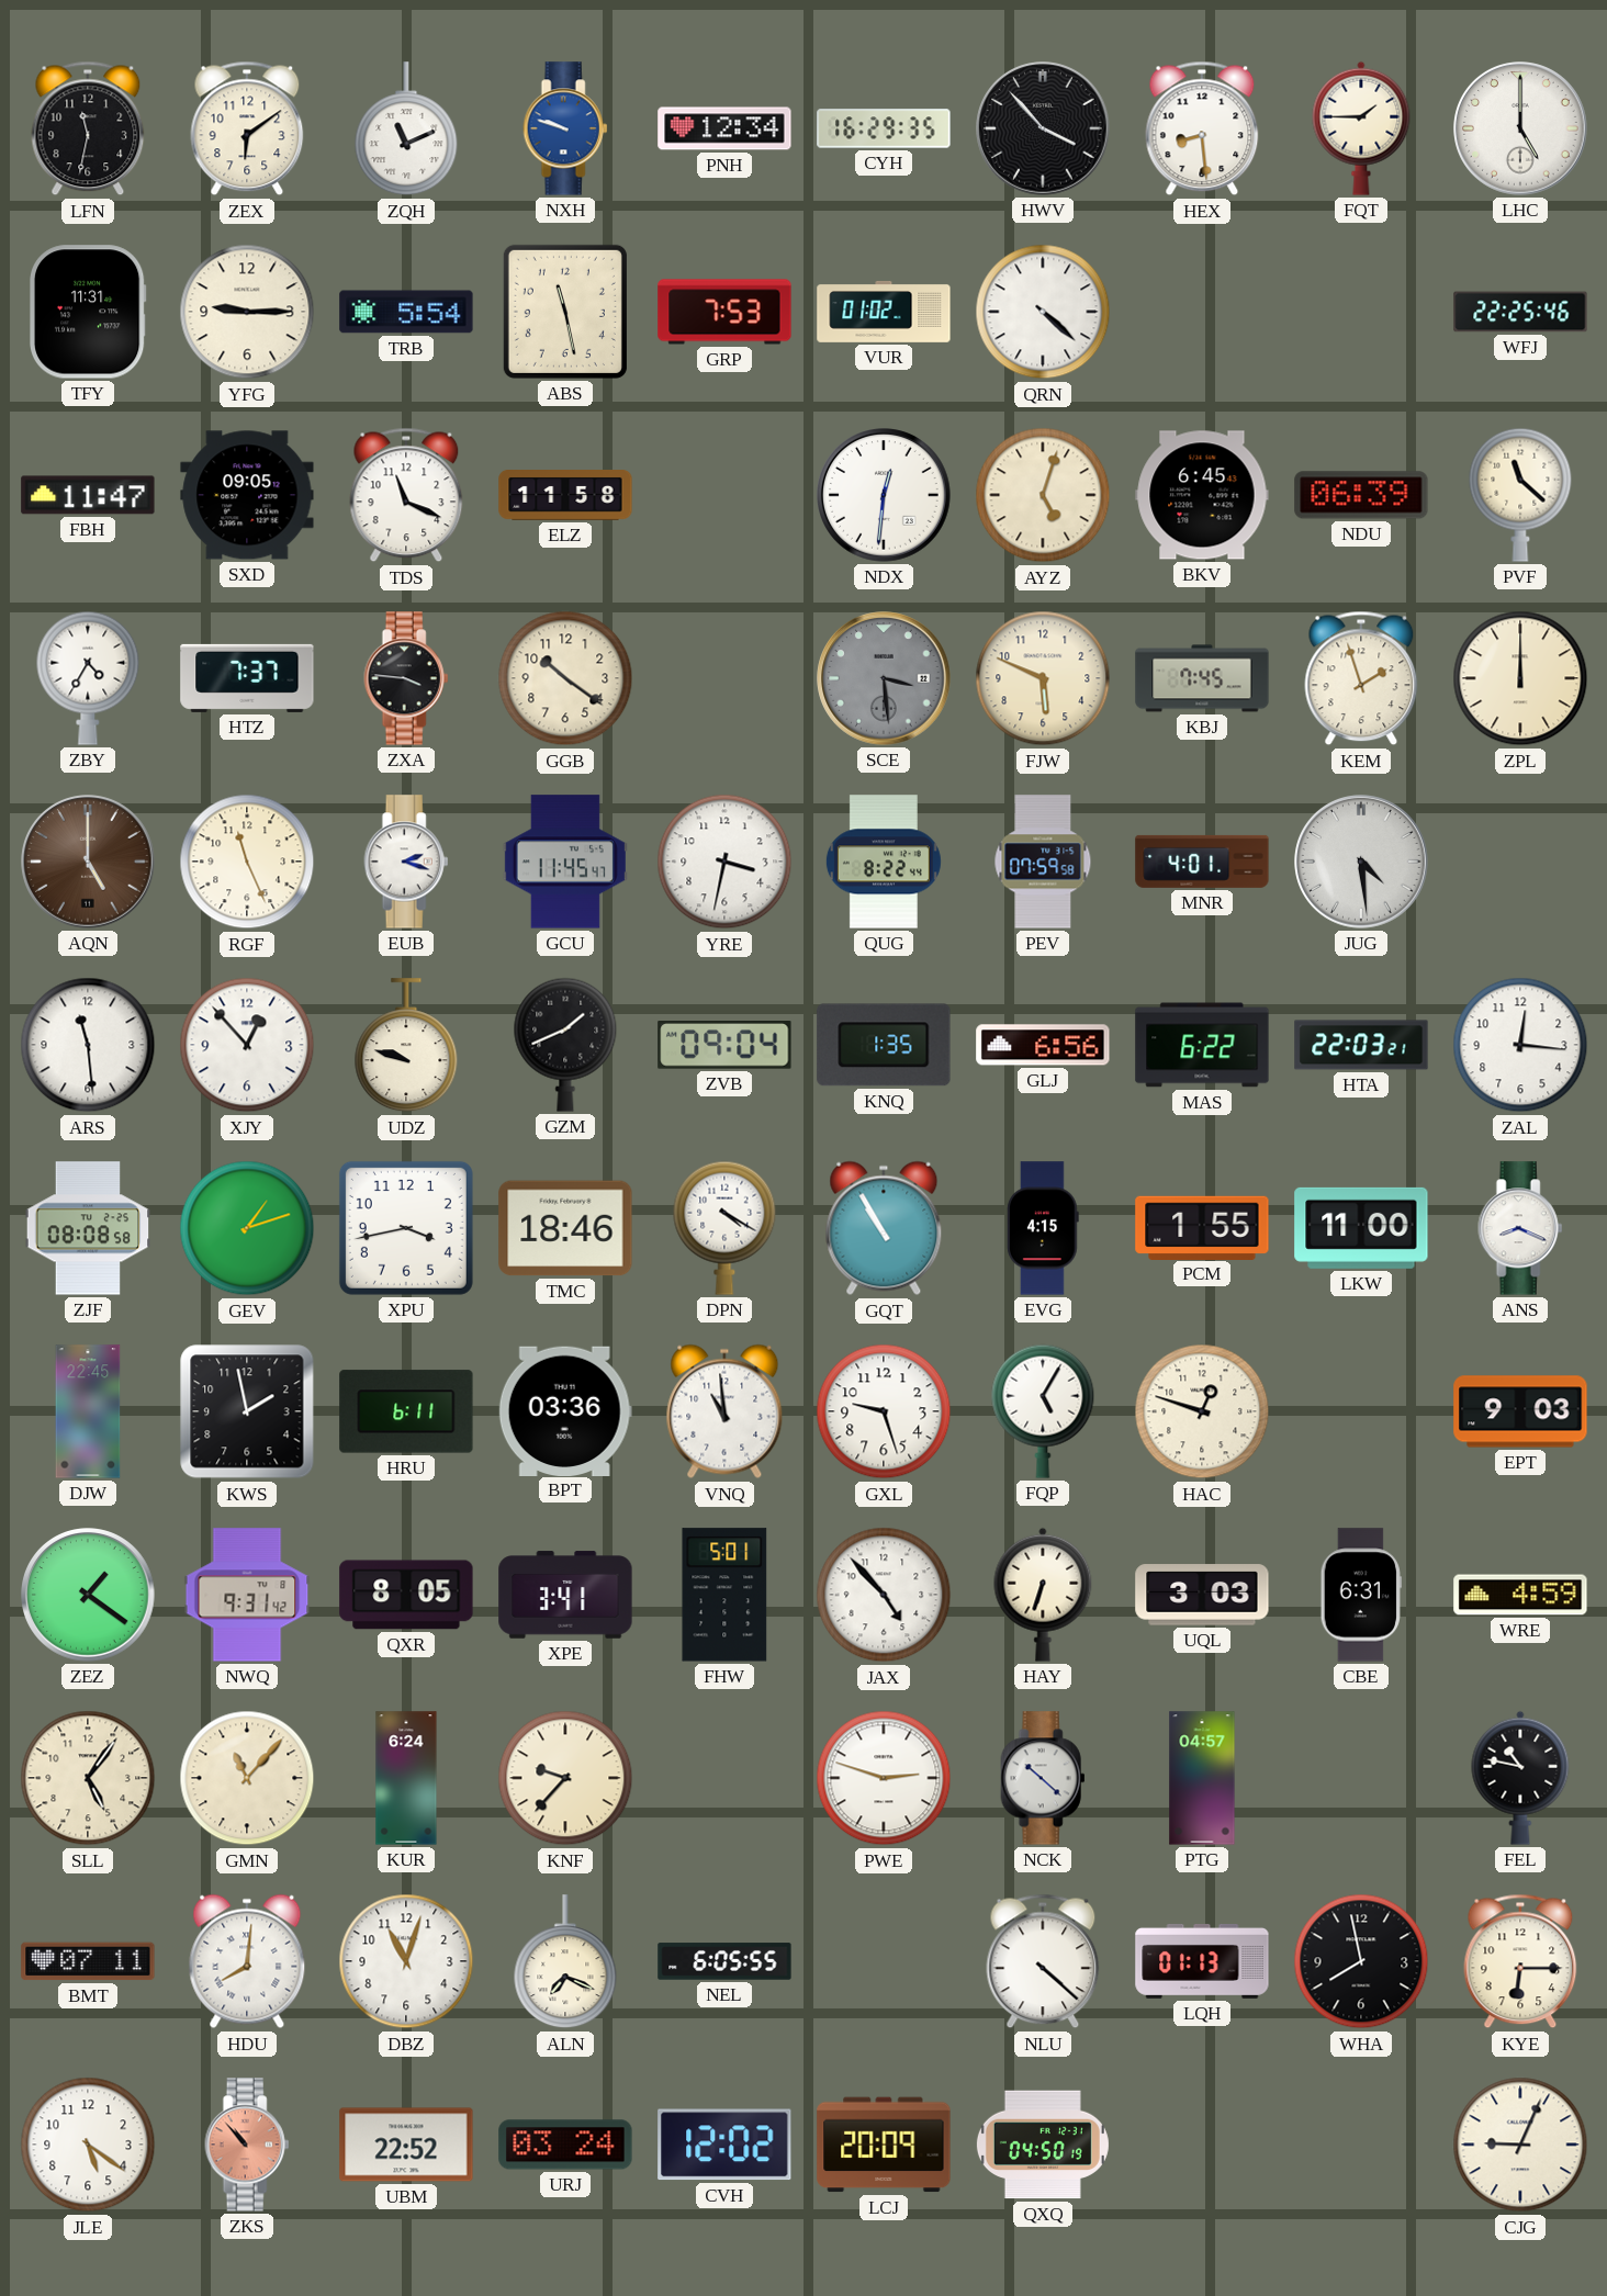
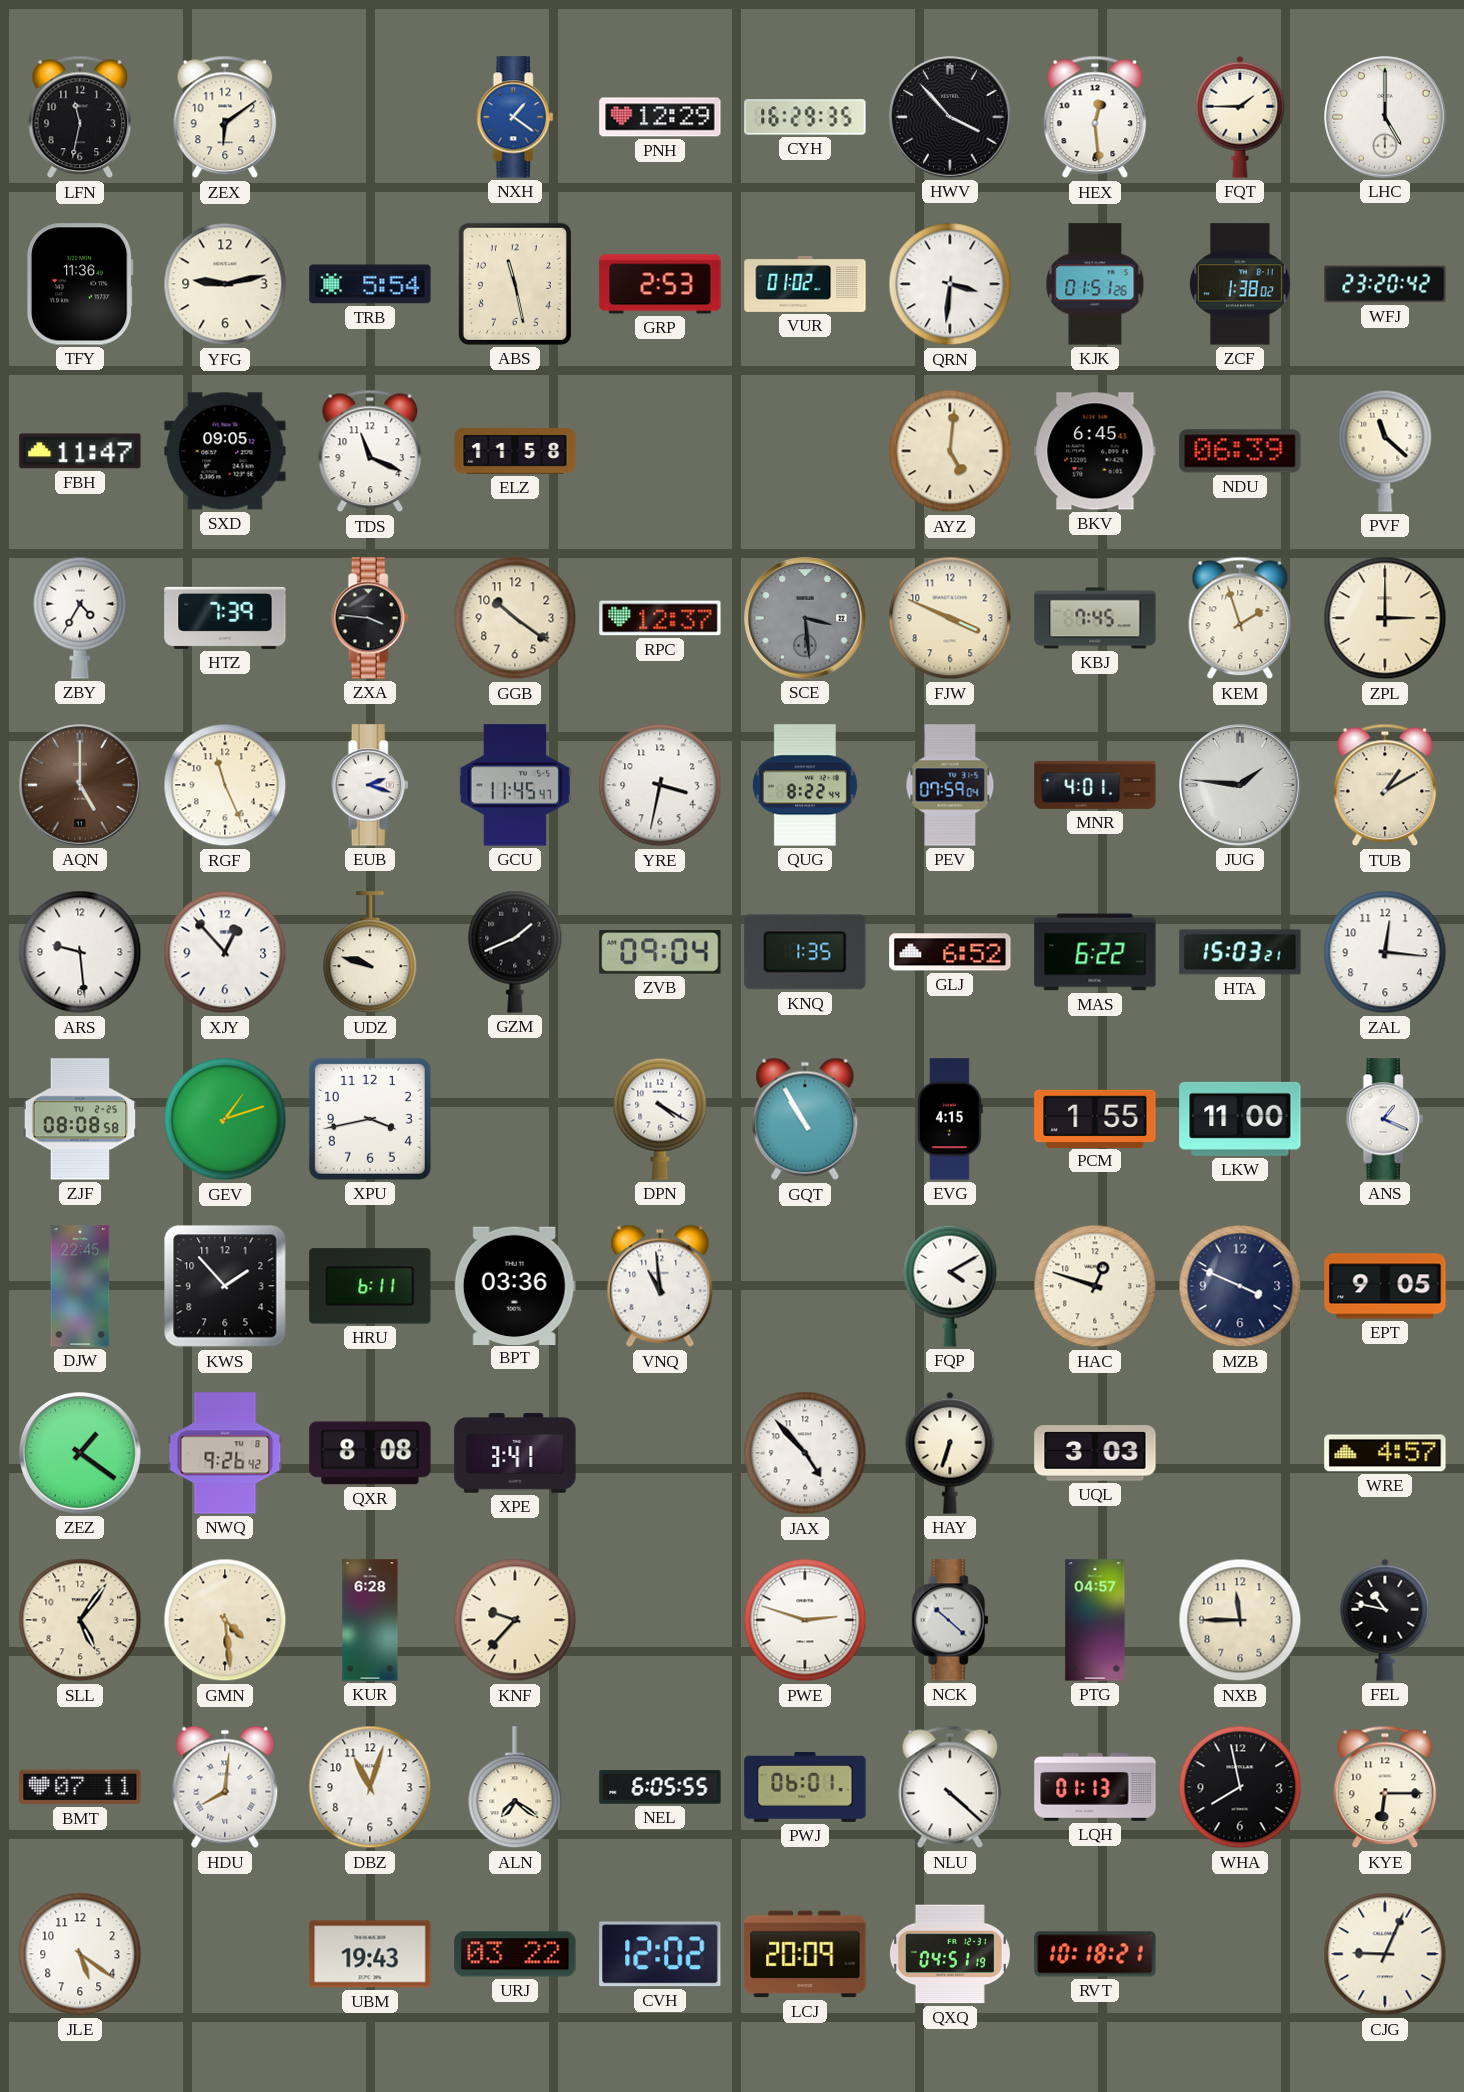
ZQH: 11:11 -> none (406, 130)
NXH: 9:48 -> 1:21 (515, 117)
PNH: 12:34 -> 12:29 (660, 117)
HEX: 8:29 -> 12:29 (1095, 117)
TFY: 11:31 -> 11:36 (81, 284)
YFG: 9:15 -> 9:13 (225, 284)
GRP: 7:53 -> 2:53 (660, 284)
QRN: 4:22 -> 3:31 (950, 284)
KJK: none -> 01:51 (1095, 284)
ZCF: none -> 1:38 (1240, 284)
WFJ: 22:25 -> 23:20 (1385, 284)
NDX: 12:31 -> none (884, 495)
AYZ: 5:03 -> 5:01 (950, 451)
HTZ: 7:37 -> 7:39 (225, 618)
RPC: none -> 12:37 (660, 618)
FJW: 5:49 -> 3:49 (950, 618)
ZPL: 12:00 -> 3:00 (1385, 618)
PEV: 07:59:58 -> 07:59:04 (950, 785)
JUG: 4:29 -> 1:46 (1240, 785)
TUB: none -> 1:10 (1385, 785)
ARS: 11:29 -> 9:29 (80, 952)
GLJ: 6:56 -> 6:52 (950, 952)
HTA: 22:03 -> 15:03 (1240, 952)
TMC: 18:46 -> none (565, 1228)
ANS: 8:19 -> 1:19 (1385, 1119)
KWS: 1:58 -> 1:53 (225, 1286)
GXL: 9:27 -> none (884, 1411)
FQP: 5:05 -> 4:10 (950, 1286)
MZB: none -> 3:49 (1240, 1286)
EPT: 9:03 -> 9:05 (1385, 1286)
NWQ: 9:31 -> 9:26 (225, 1453)
QXR: 8:05 -> 8:08 (370, 1453)
FHW: 5:01 -> none (724, 1595)
CBE: 6:31 -> none (1360, 1595)
WRE: 4:59 -> 4:57 (1385, 1453)
GMN: 11:07 -> 4:29 (225, 1620)
KUR: 6:24 -> 6:28 (370, 1620)
NXB: none -> 11:45 (1240, 1620)
ALN: 7:19 -> 7:21 (515, 1788)
PWJ: none -> 06:01 (805, 1787)
ZKS: 10:53 -> none (247, 2145)
UBM: 22:52 -> 19:43 (370, 1954)
URJ: 03:24 -> 03:22 (515, 1954)
QXQ: 04:50 -> 04:51 (950, 1954)
RVT: none -> 10:18 (1095, 1954)
